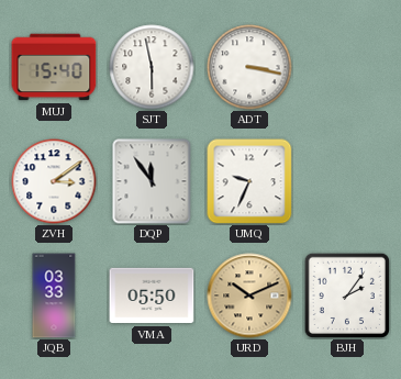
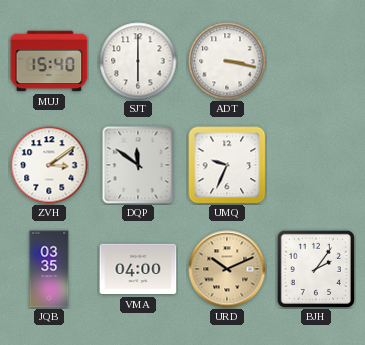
SJT: 5:58 -> 6:00 (138, 61)
DQP: 11:54 -> 11:51 (138, 165)
JQB: 03:33 -> 03:35 (49, 269)
VMA: 05:50 -> 04:00 (138, 269)
